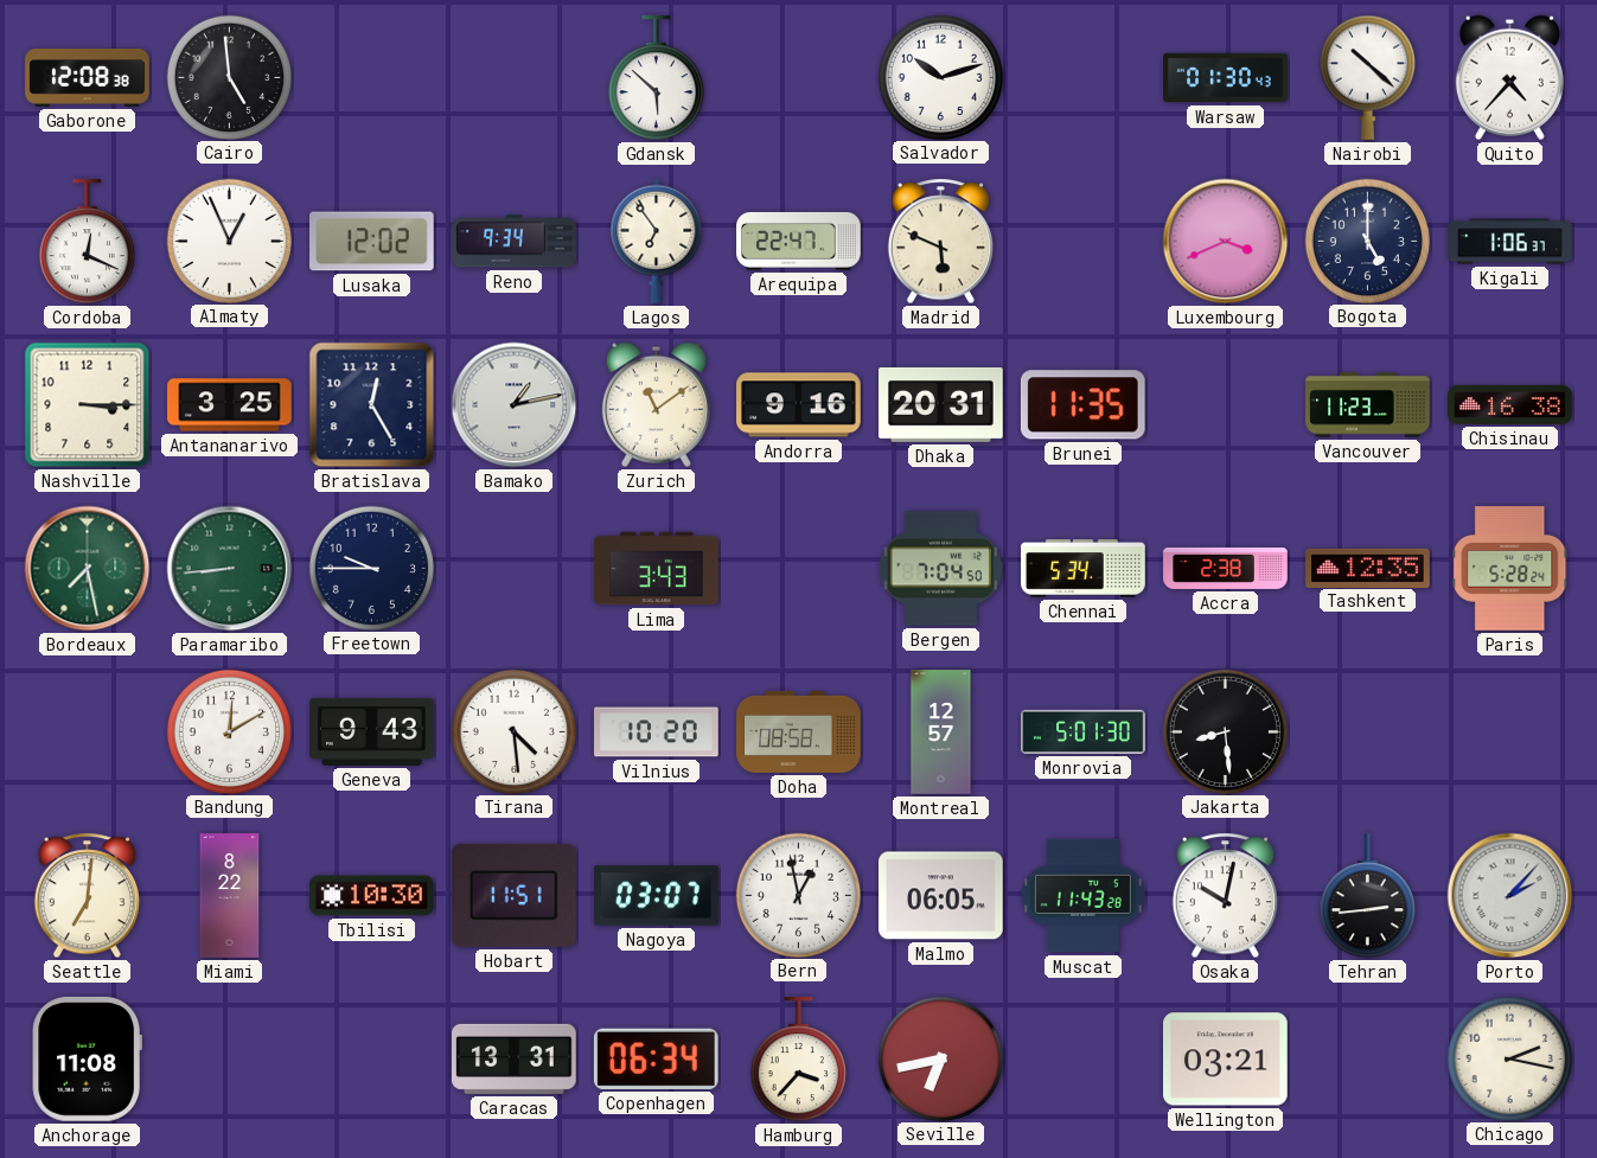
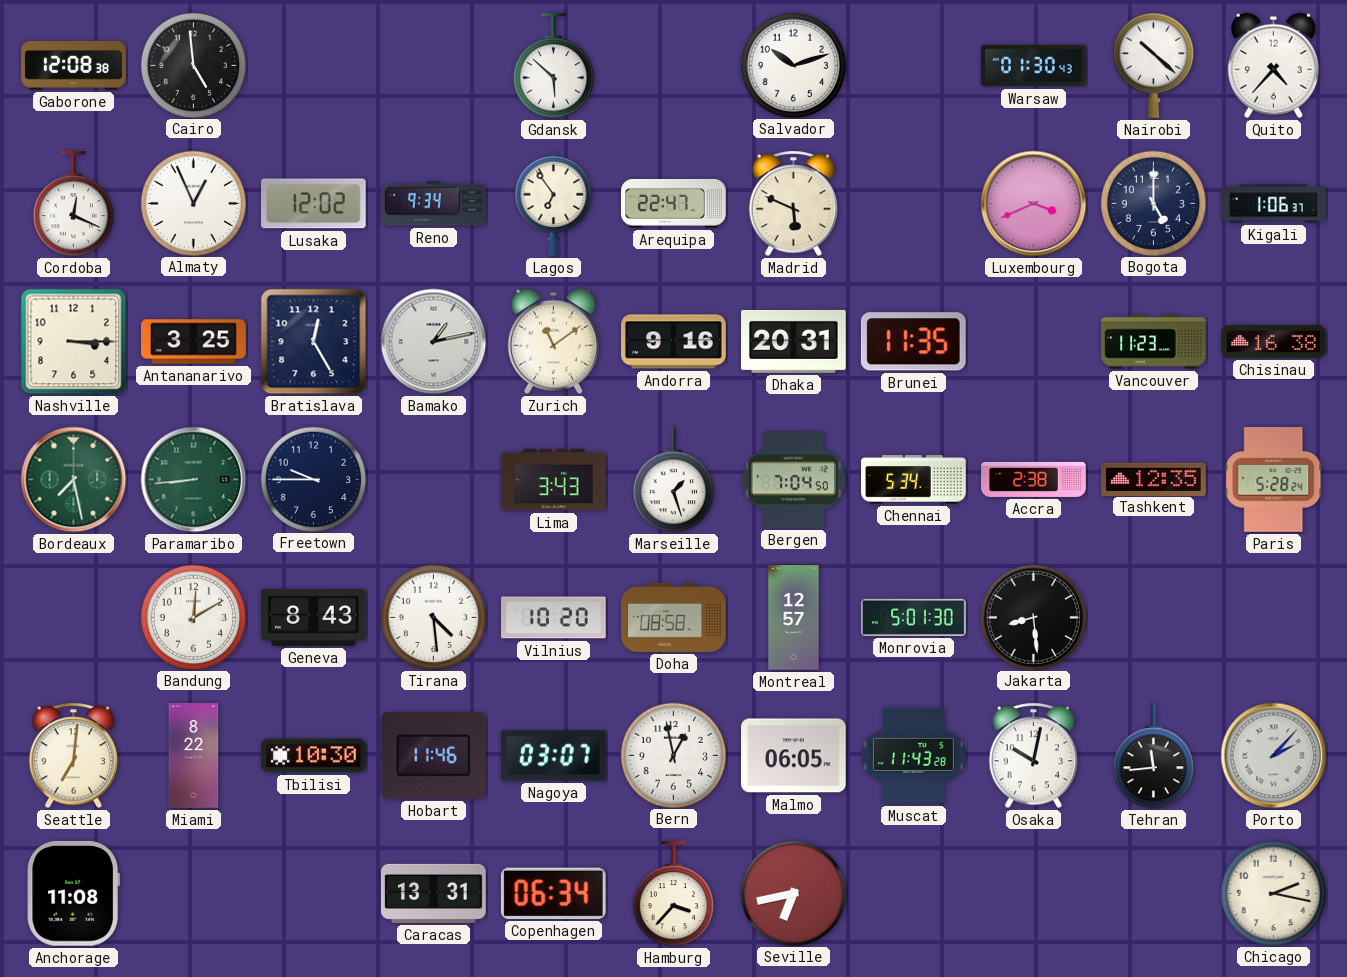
Marseille: none -> 1:27 (673, 480)
Geneva: 9:43 -> 8:43 (314, 617)
Hobart: 11:51 -> 11:46 (433, 755)
Tehran: 2:44 -> 11:44 (1153, 756)
Wellington: 03:21 -> none (1226, 1060)
